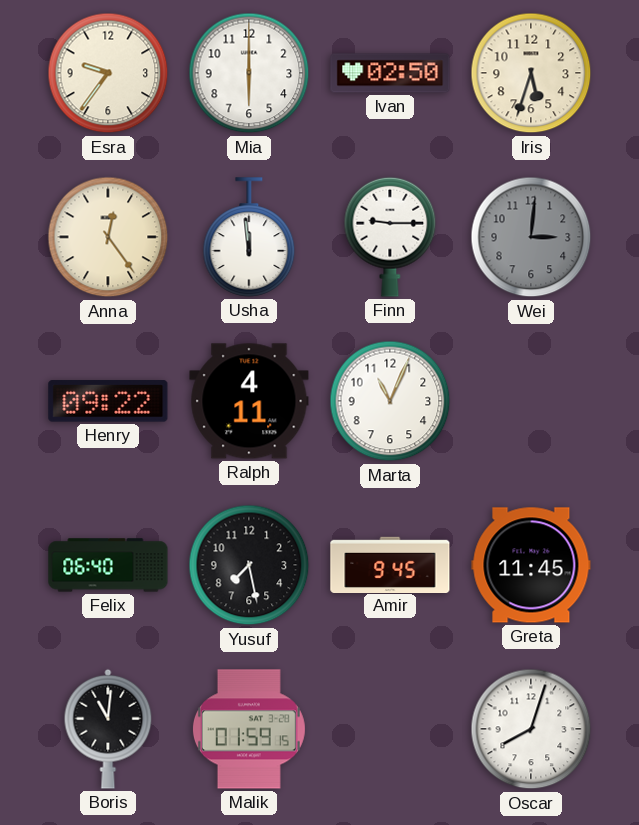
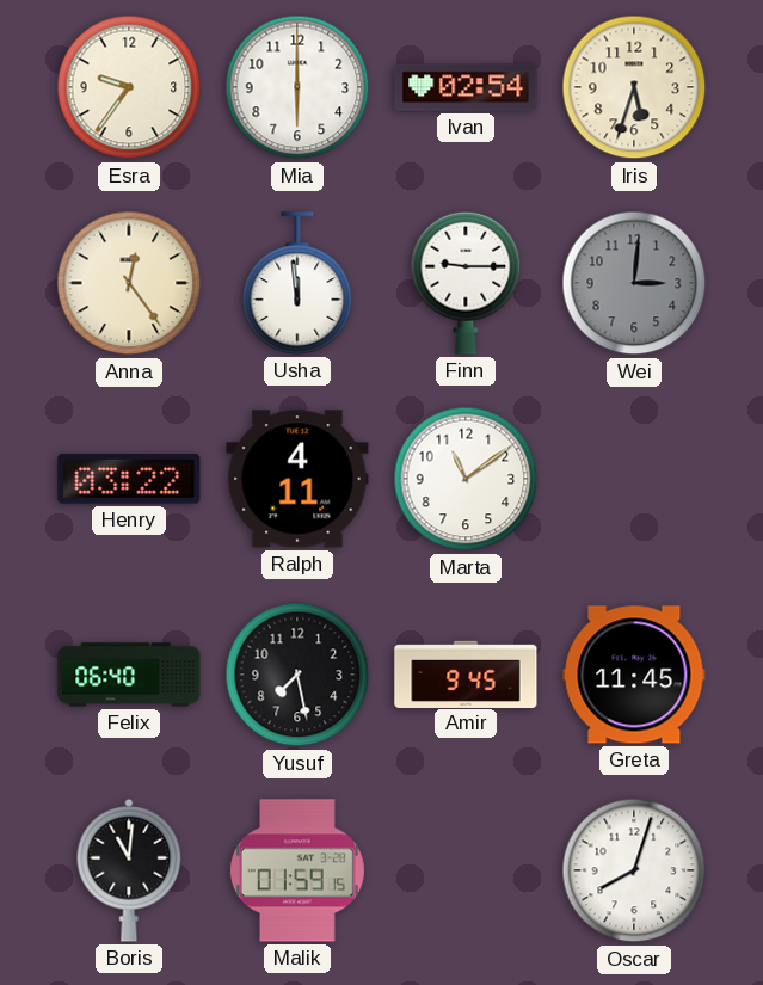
Ivan: 02:50 -> 02:54 (466, 87)
Henry: 09:22 -> 03:22 (129, 479)
Marta: 11:04 -> 11:09 (466, 479)
